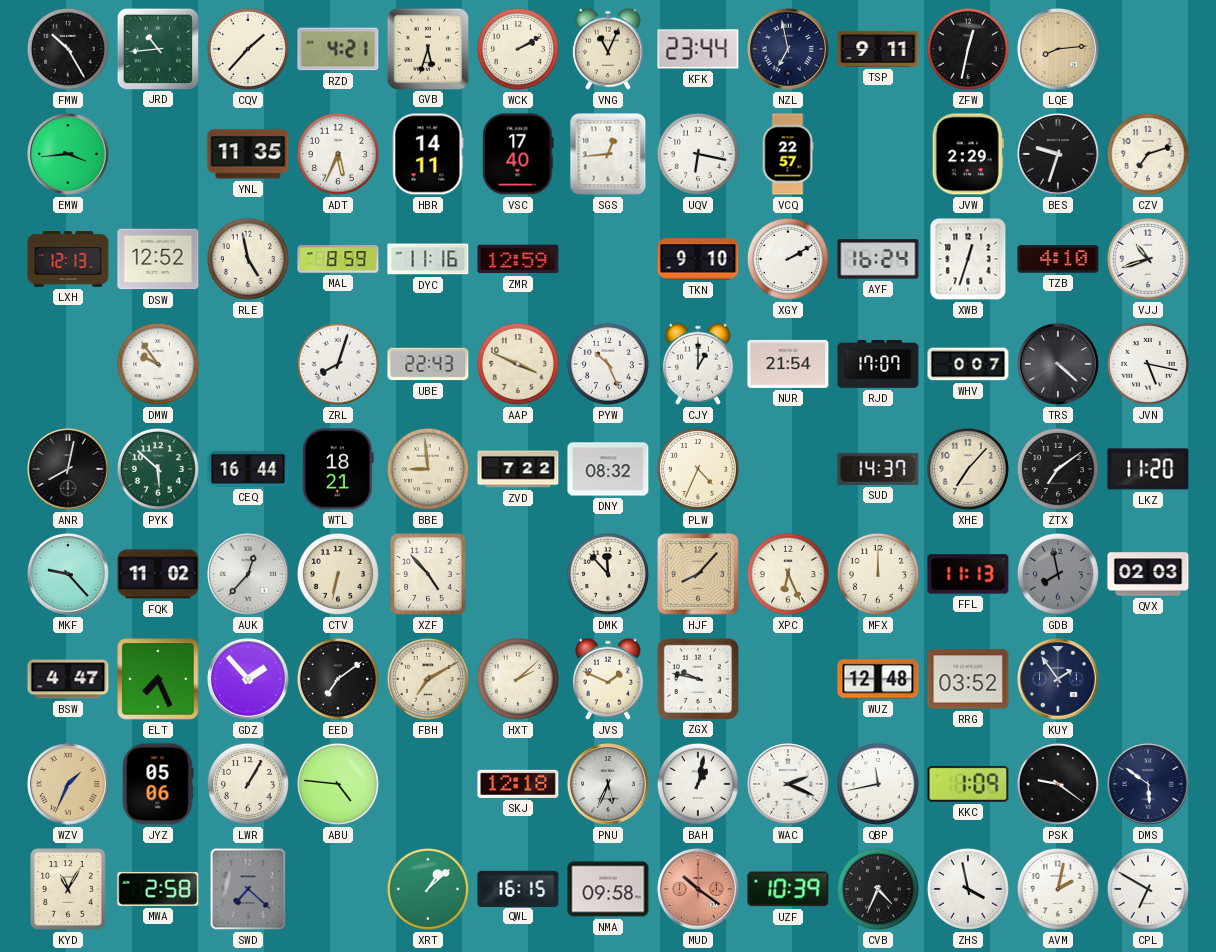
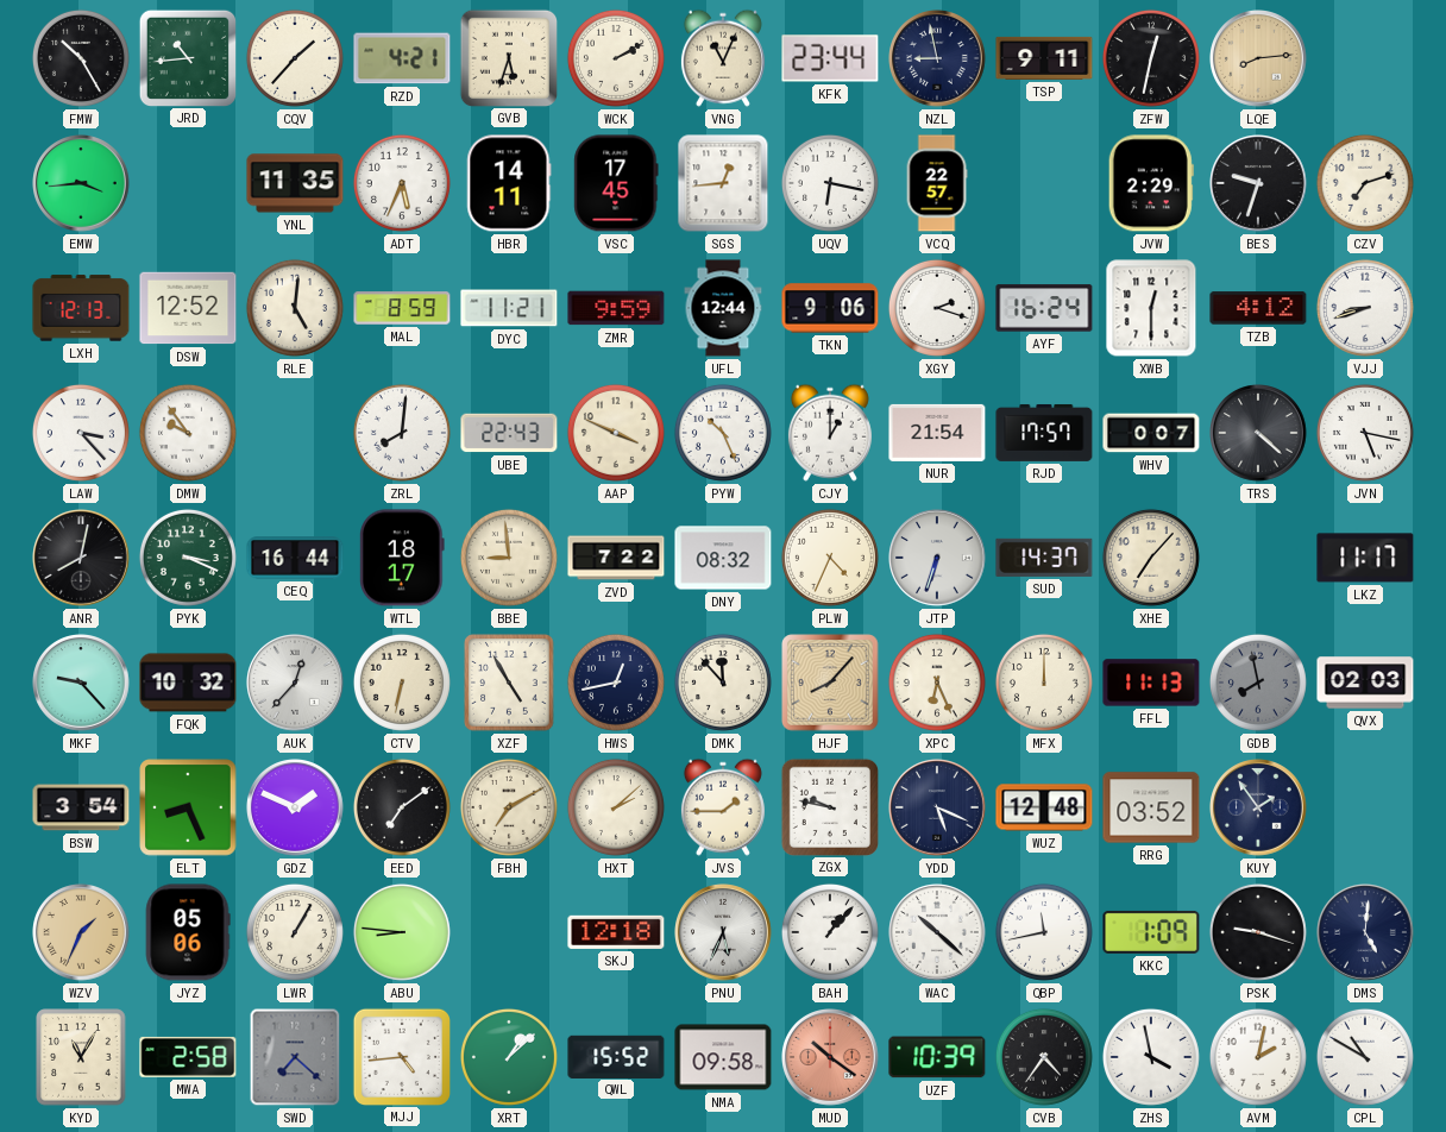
NZL: 6:58 -> 8:58 (938, 59)
VSC: 17:40 -> 17:45 (616, 183)
RLE: 4:58 -> 5:01 (295, 308)
DYC: 11:16 -> 11:21 (509, 308)
ZMR: 12:59 -> 9:59 (616, 308)
UFL: none -> 12:44 (723, 308)
TKN: 9:10 -> 9:06 (830, 308)
XGY: 2:10 -> 2:18 (937, 308)
XWB: 12:33 -> 12:30 (1151, 308)
TZB: 4:10 -> 4:12 (1258, 308)
VJJ: 10:42 -> 8:42 (1365, 308)
LAW: none -> 3:23 (81, 433)
ZRL: 8:03 -> 8:01 (402, 433)
RJD: 17:07 -> 17:57 (1044, 433)
PYK: 5:52 -> 3:19 (188, 558)
WTL: 18:21 -> 18:17 (403, 558)
JTP: none -> 6:33 (938, 559)
ZTX: 7:09 -> none (1058, 469)
LKZ: 11:20 -> 11:17 (1365, 558)
FQK: 11:02 -> 10:32 (188, 683)
XZF: 4:53 -> 4:55 (509, 683)
HWS: none -> 12:43 (616, 683)
BSW: 4:47 -> 3:54 (81, 807)
ELT: 7:26 -> 8:26 (188, 807)
GDZ: 1:53 -> 1:49 (296, 809)
JVS: 1:49 -> 1:45 (723, 807)
YDD: none -> 5:19 (938, 809)
ABU: 4:46 -> 8:46 (402, 932)
BAH: 1:02 -> 1:07 (830, 932)
WAC: 2:19 -> 10:22 (938, 933)
PSK: 9:21 -> 9:18 (1258, 932)
DMS: 5:51 -> 5:01 (1366, 933)
MJJ: none -> 4:44 (401, 1056)
QWL: 16:15 -> 15:52 (616, 1056)
CVB: 4:34 -> 4:36 (1044, 1057)
CPL: 6:50 -> 10:50 (1365, 1057)
